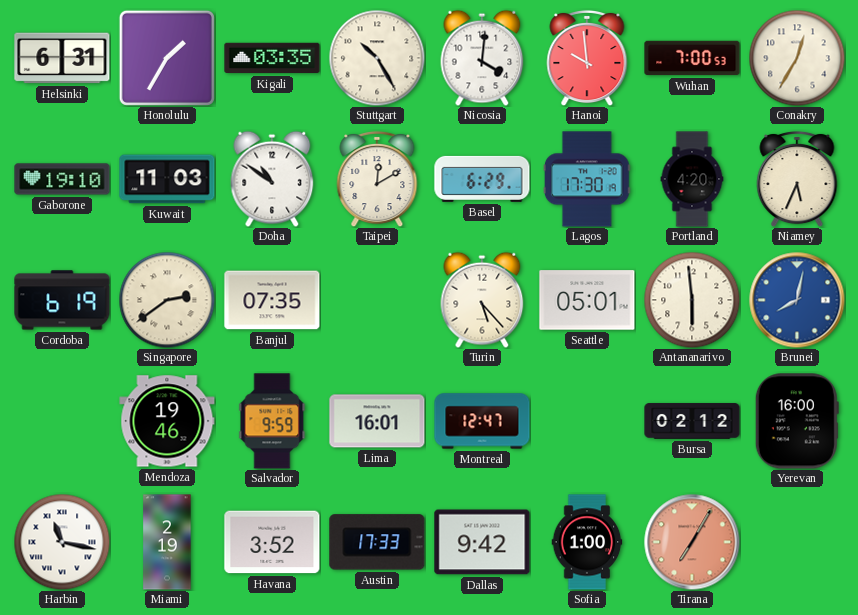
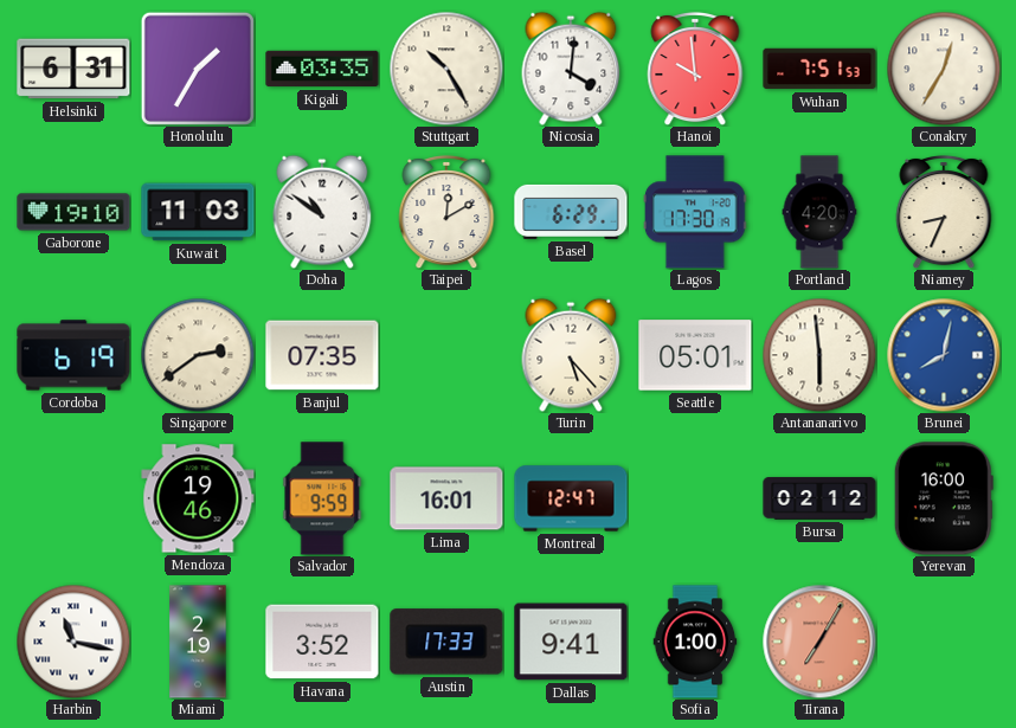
Wuhan: 7:00 -> 7:51 (819, 69)
Niamey: 5:34 -> 8:34 (944, 212)
Dallas: 9:42 -> 9:41 (571, 642)
